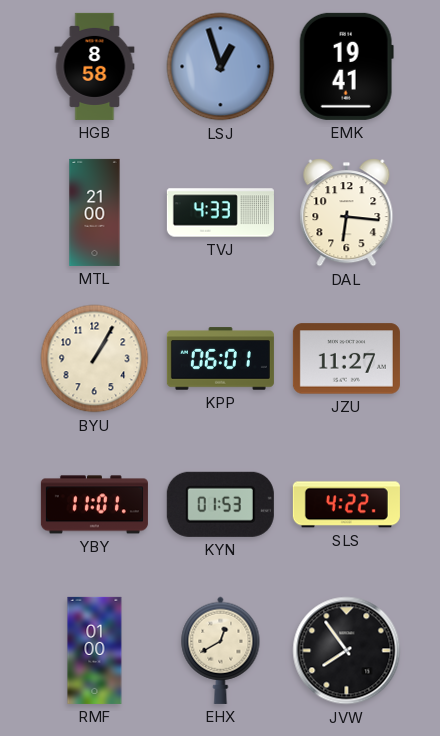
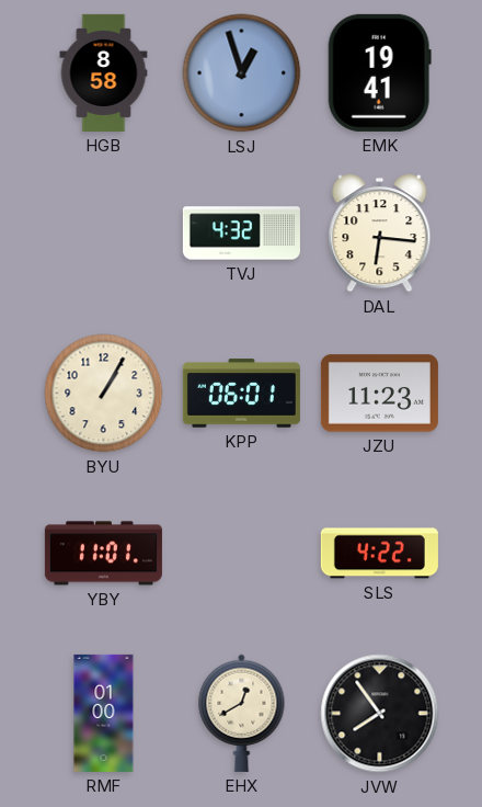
MTL: 21:00 -> none (95, 212)
TVJ: 4:33 -> 4:32 (241, 234)
JZU: 11:27 -> 11:23 (379, 394)
KYN: 01:53 -> none (220, 504)
